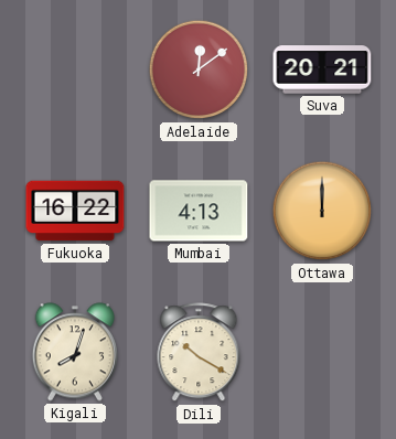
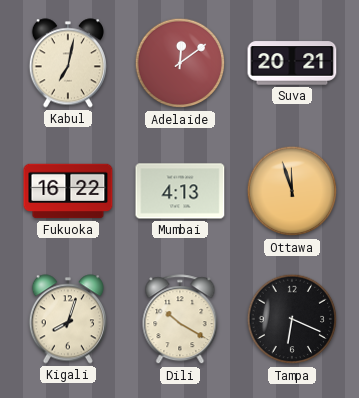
Kabul: none -> 7:02 (68, 63)
Ottawa: 12:00 -> 11:57 (292, 191)
Tampa: none -> 6:19 (292, 319)
